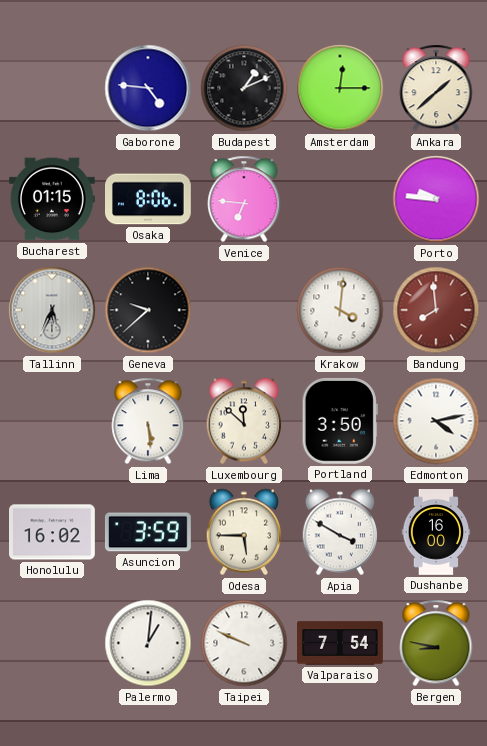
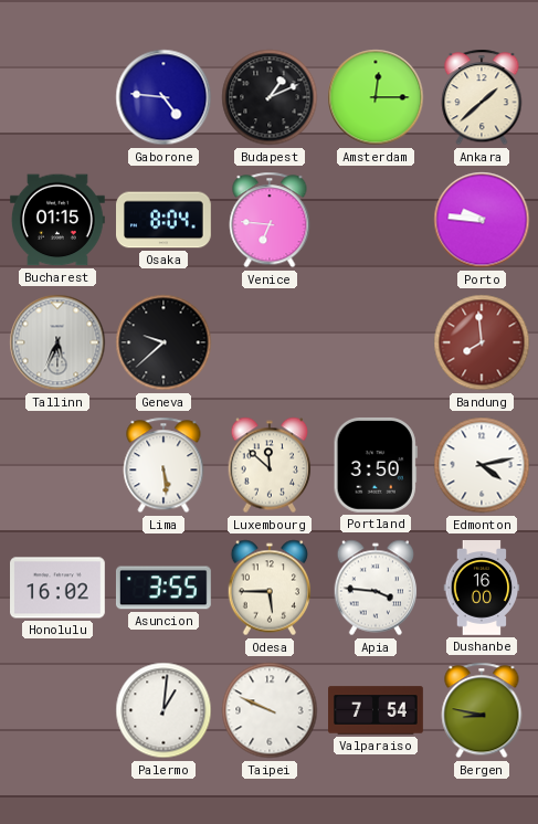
Osaka: 8:06 -> 8:04 (165, 220)
Krakow: 4:01 -> none (340, 310)
Asuncion: 3:59 -> 3:55 (163, 588)
Apia: 3:50 -> 3:46 (376, 588)
